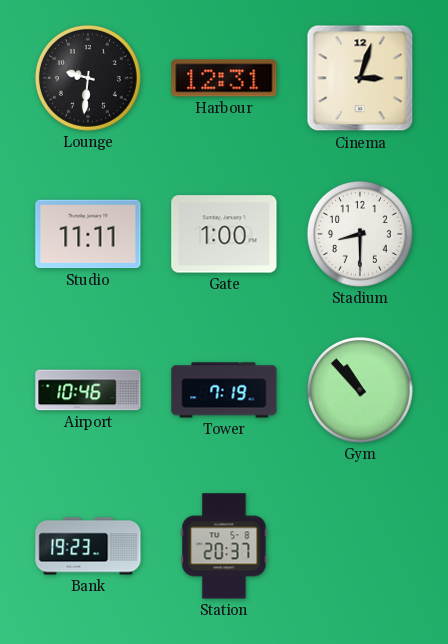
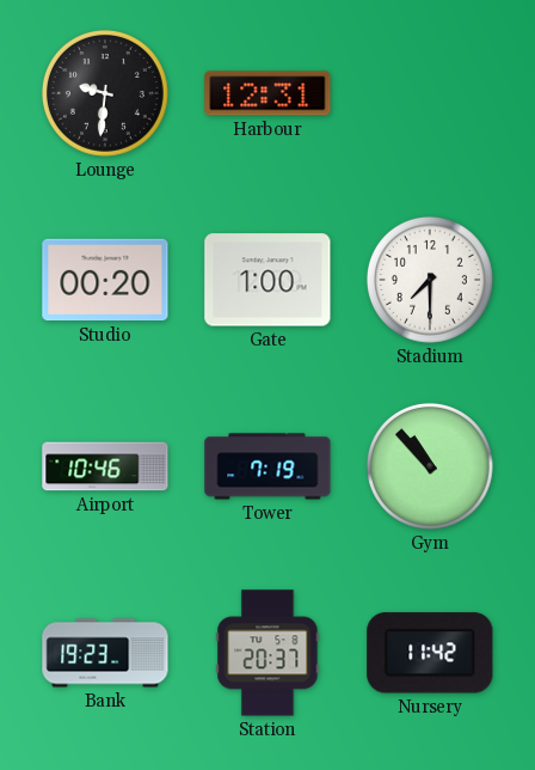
Cinema: 3:03 -> none (360, 78)
Studio: 11:11 -> 00:20 (105, 280)
Stadium: 8:30 -> 7:30 (430, 280)
Nursery: none -> 11:42 (430, 653)
